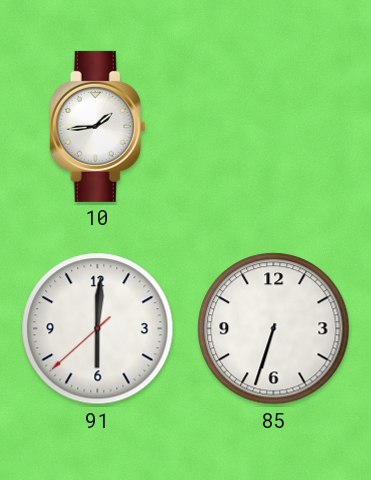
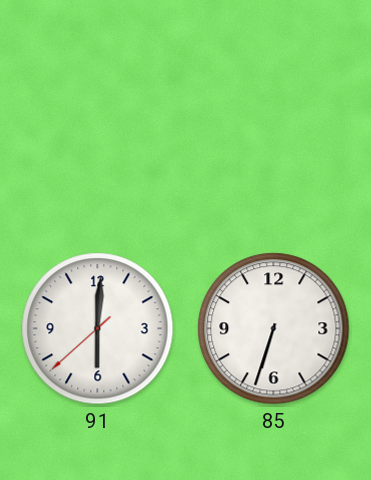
10: 1:44 -> none (98, 126)
